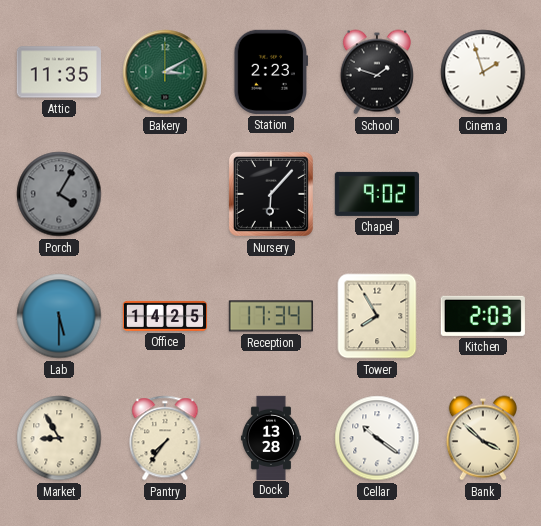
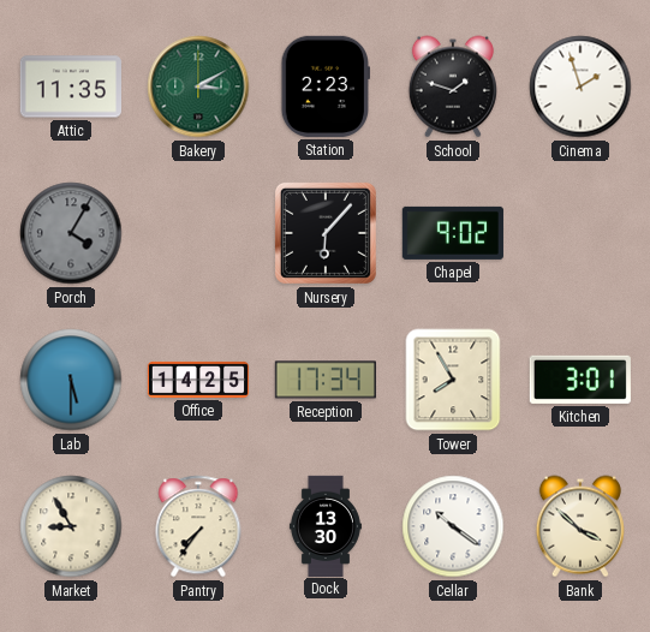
Kitchen: 2:03 -> 3:01 (580, 380)
Dock: 13:28 -> 13:30 (326, 525)
